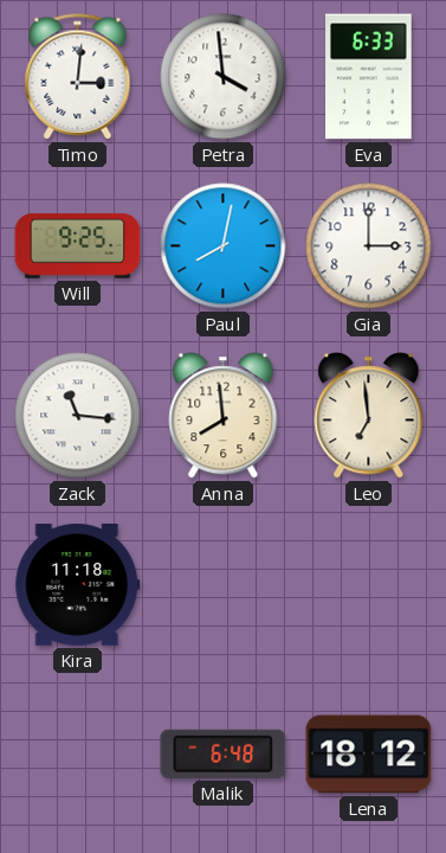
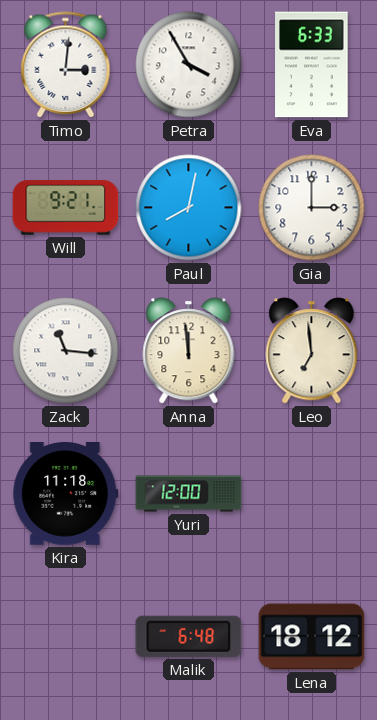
Petra: 3:59 -> 3:55 (189, 65)
Will: 9:25 -> 9:21 (66, 208)
Anna: 7:59 -> 11:59 (189, 351)
Yuri: none -> 12:00 (189, 494)
